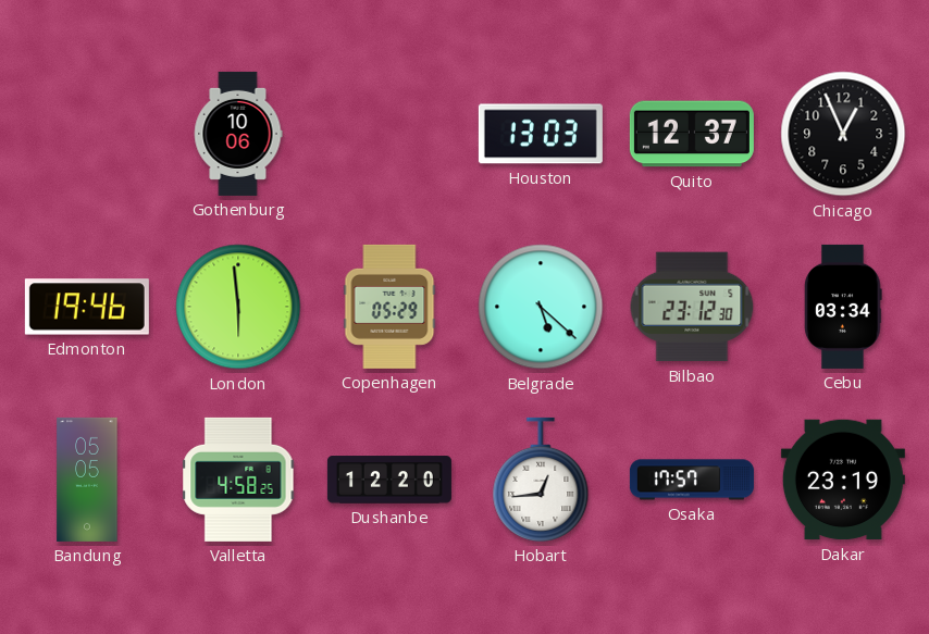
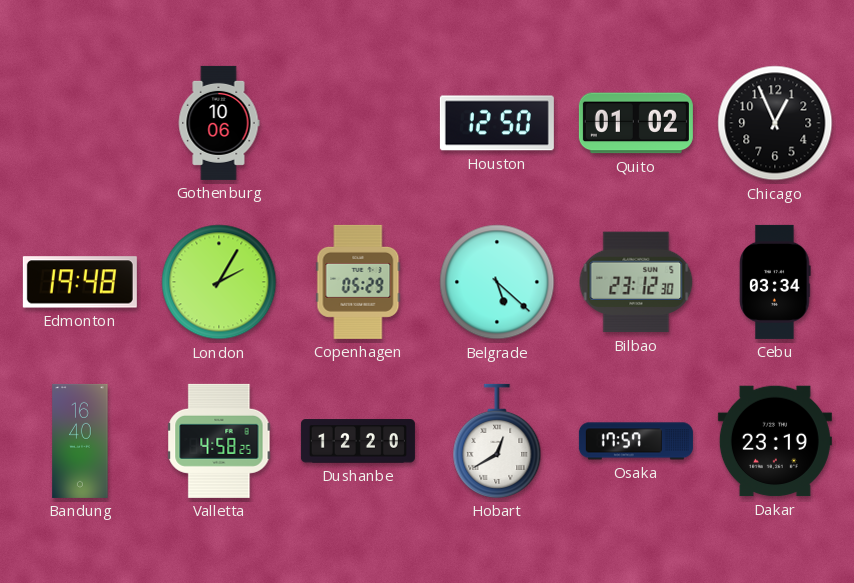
Houston: 13:03 -> 12:50 (497, 123)
Quito: 12:37 -> 01:02 (636, 123)
Edmonton: 19:46 -> 19:48 (80, 282)
London: 5:59 -> 2:05 (219, 282)
Bandung: 05:05 -> 16:40 (80, 441)
Hobart: 12:44 -> 12:40 (497, 441)
